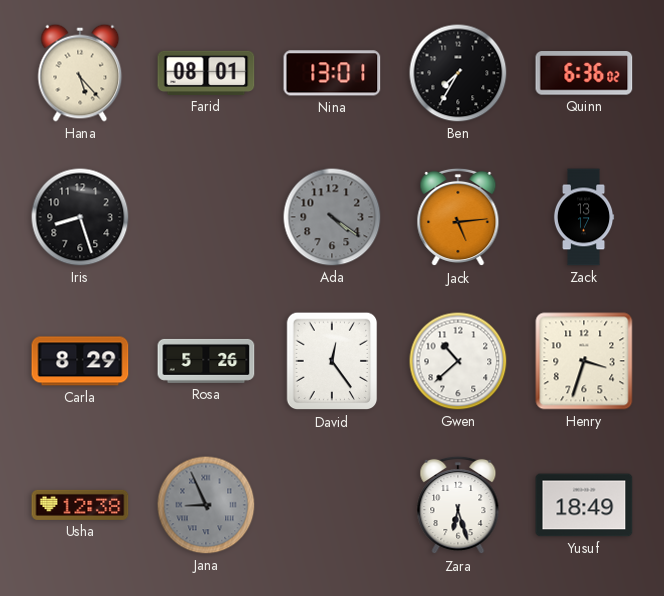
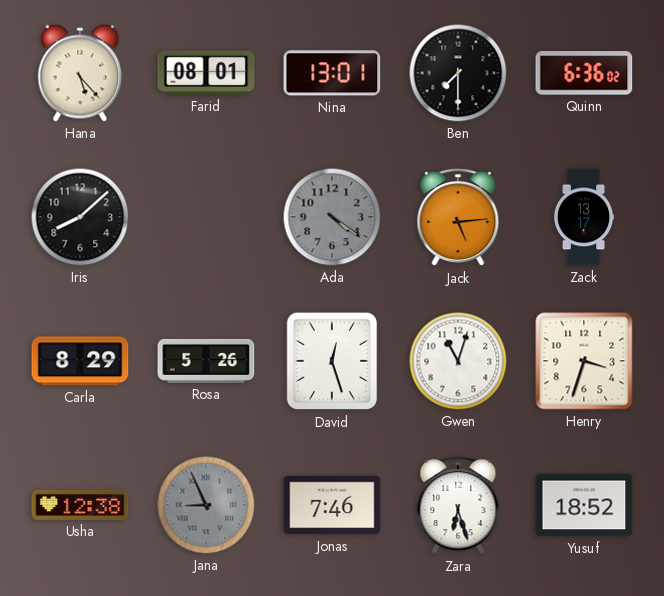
Ben: 7:35 -> 7:30 (458, 73)
Iris: 8:27 -> 8:08 (80, 217)
David: 12:24 -> 12:27 (332, 361)
Gwen: 10:38 -> 11:03 (458, 361)
Jonas: none -> 7:46 (332, 505)
Yusuf: 18:49 -> 18:52 (584, 505)
